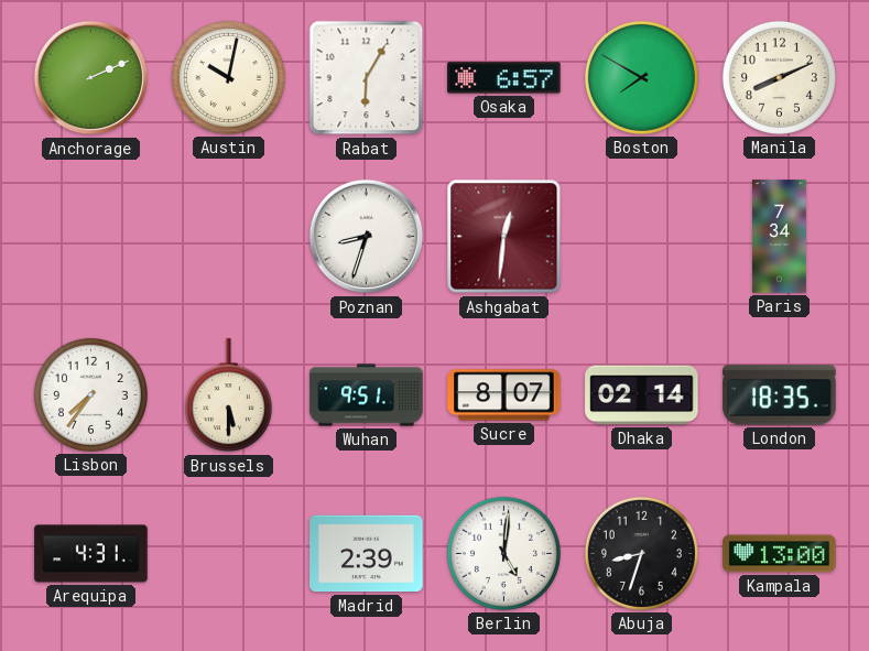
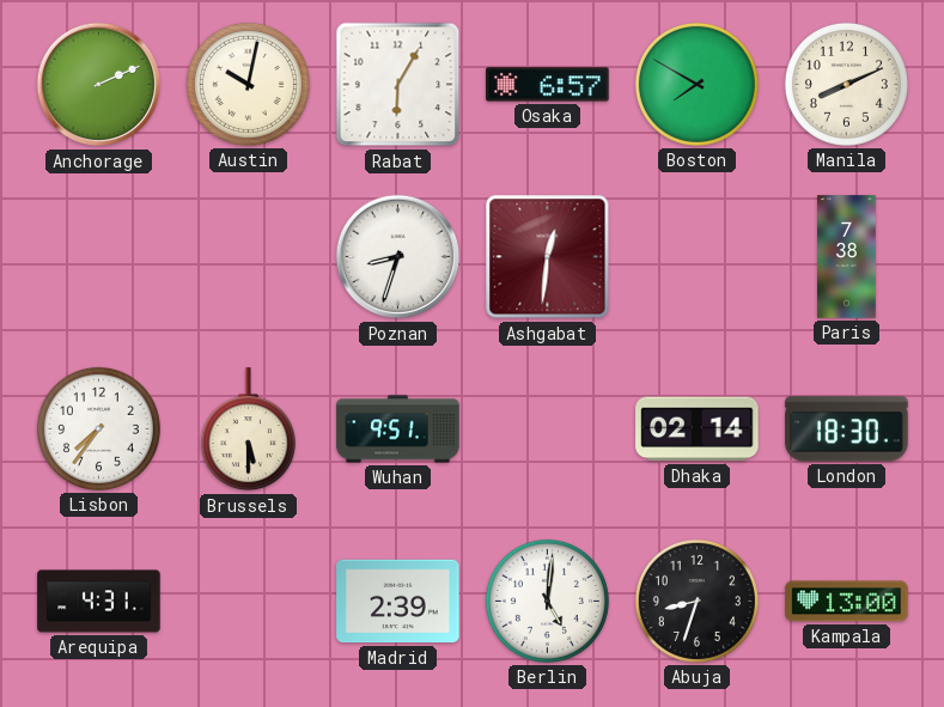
Paris: 7:34 -> 7:38 (847, 257)
Sucre: 8:07 -> none (504, 395)
London: 18:35 -> 18:30 (847, 429)
